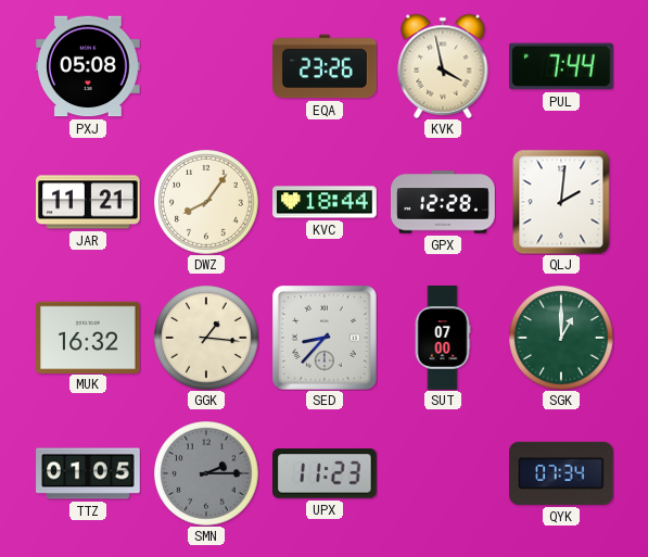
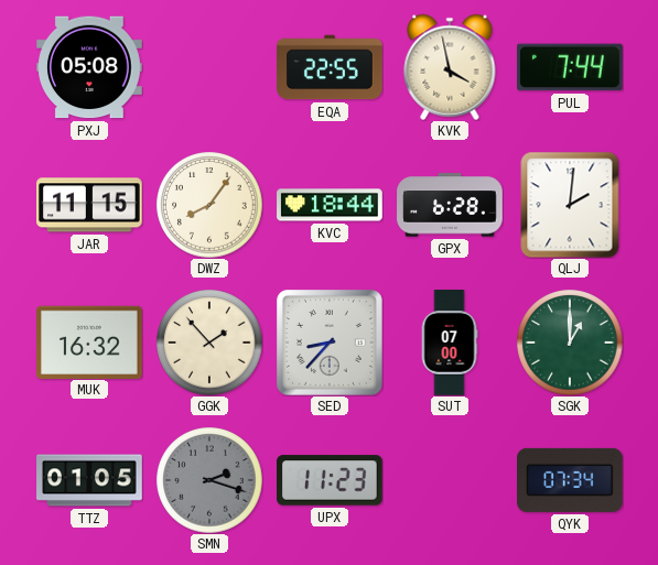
EQA: 23:26 -> 22:55 (330, 67)
JAR: 11:21 -> 11:15 (89, 205)
GPX: 12:28 -> 6:28 (450, 205)
GGK: 1:16 -> 1:53 (209, 343)
SMN: 2:15 -> 2:18 (209, 480)
